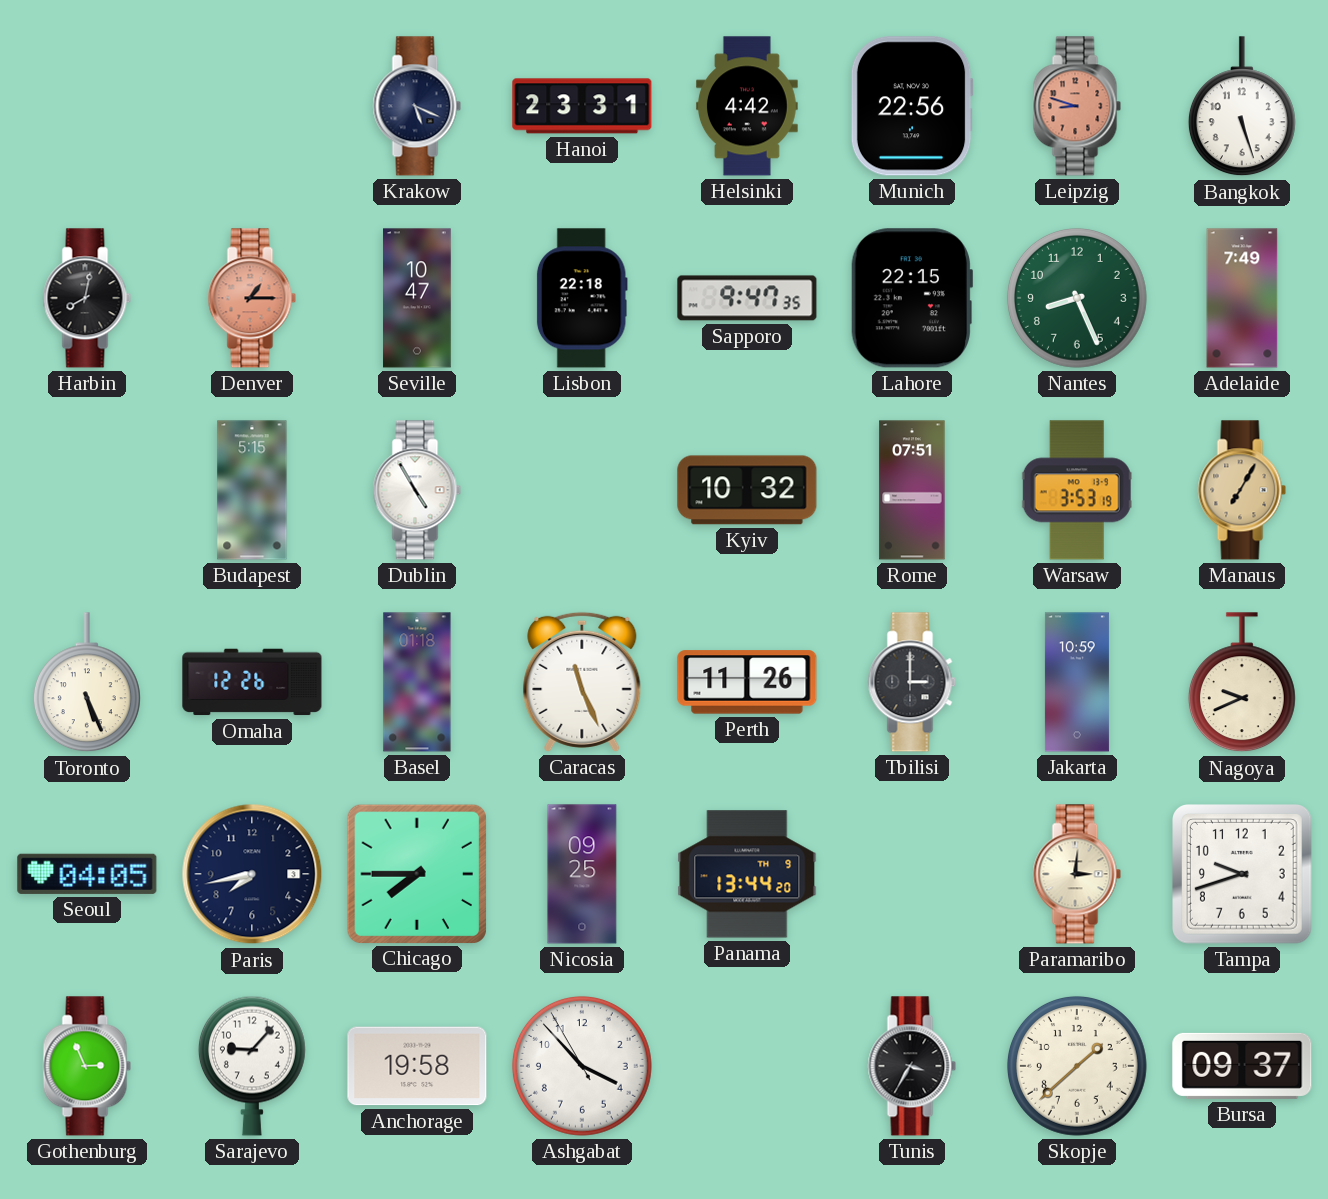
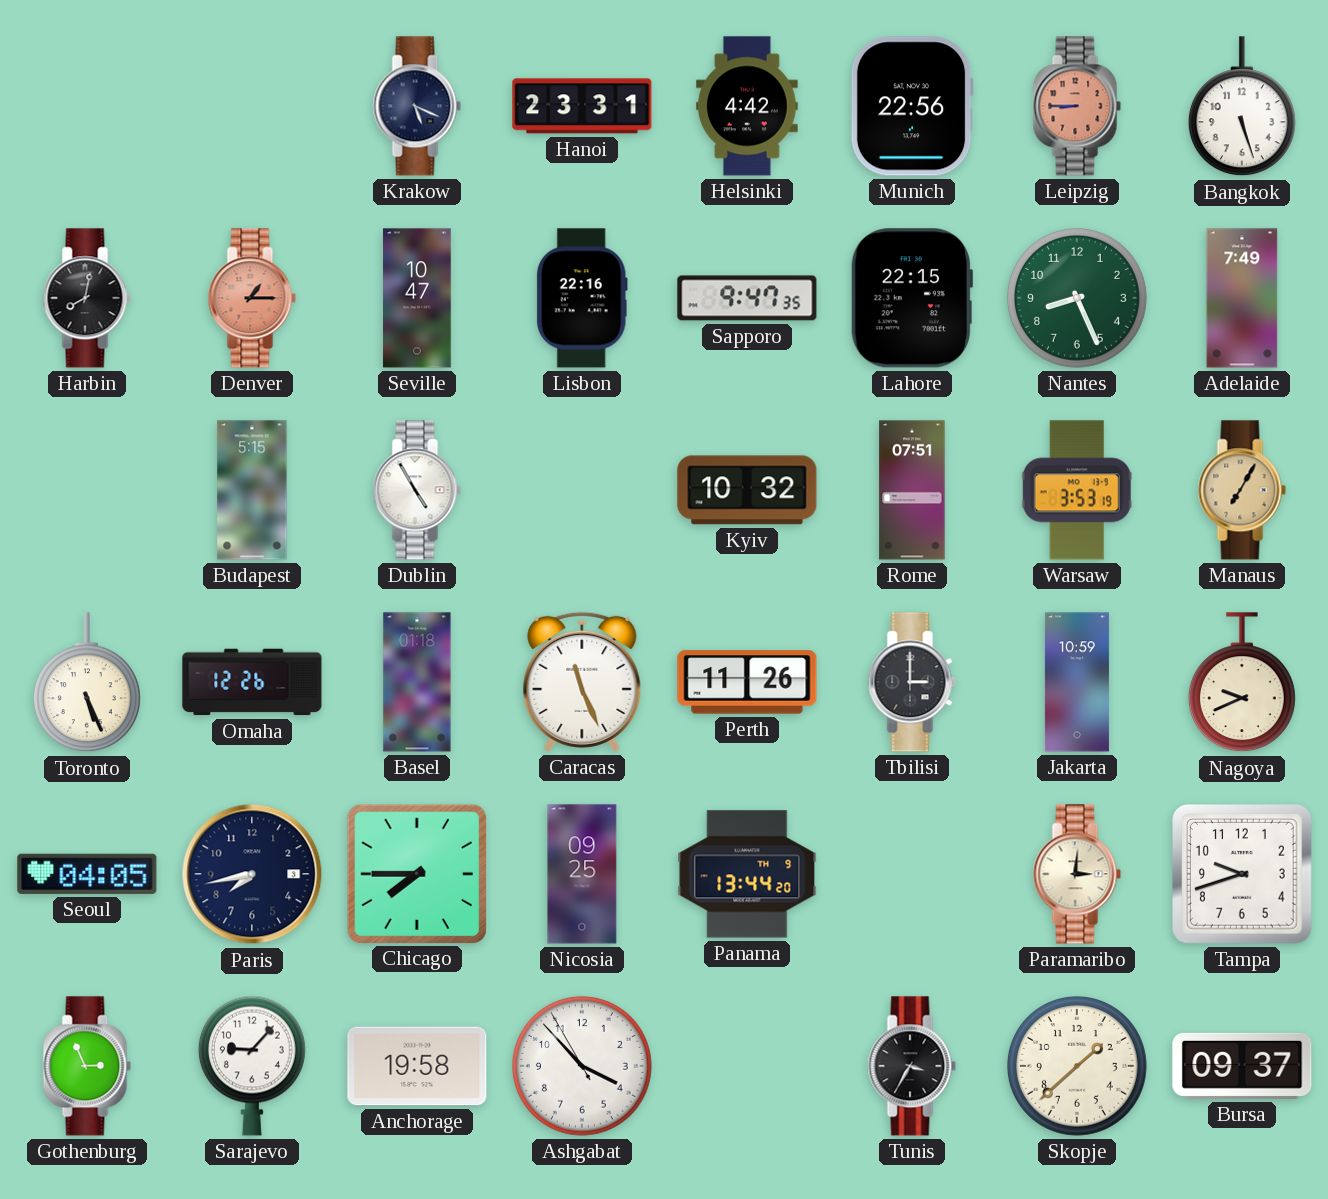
Leipzig: 8:48 -> 8:45 (1077, 106)
Lisbon: 22:18 -> 22:16 (582, 298)
